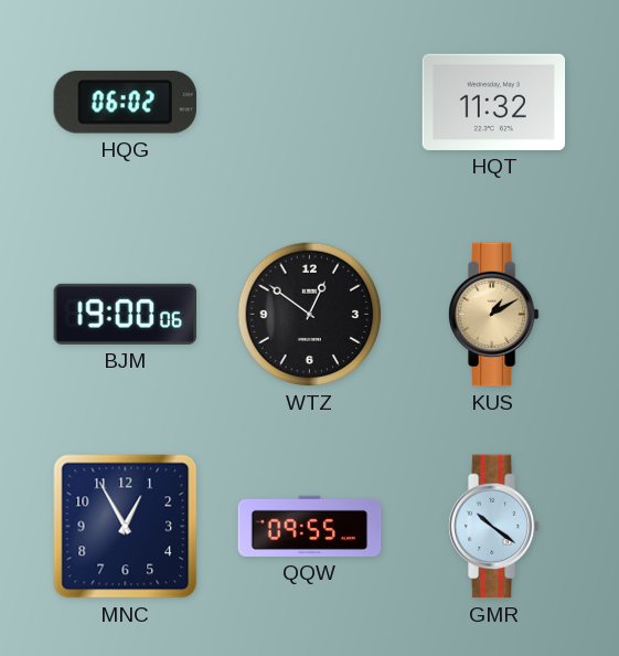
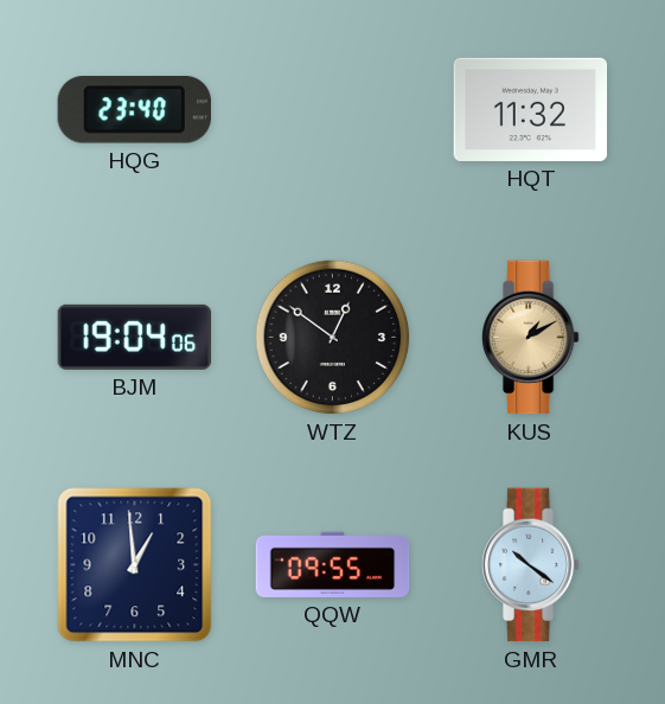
HQG: 06:02 -> 23:40 (134, 110)
BJM: 19:00 -> 19:04 (135, 337)
MNC: 12:55 -> 12:59 (135, 565)
